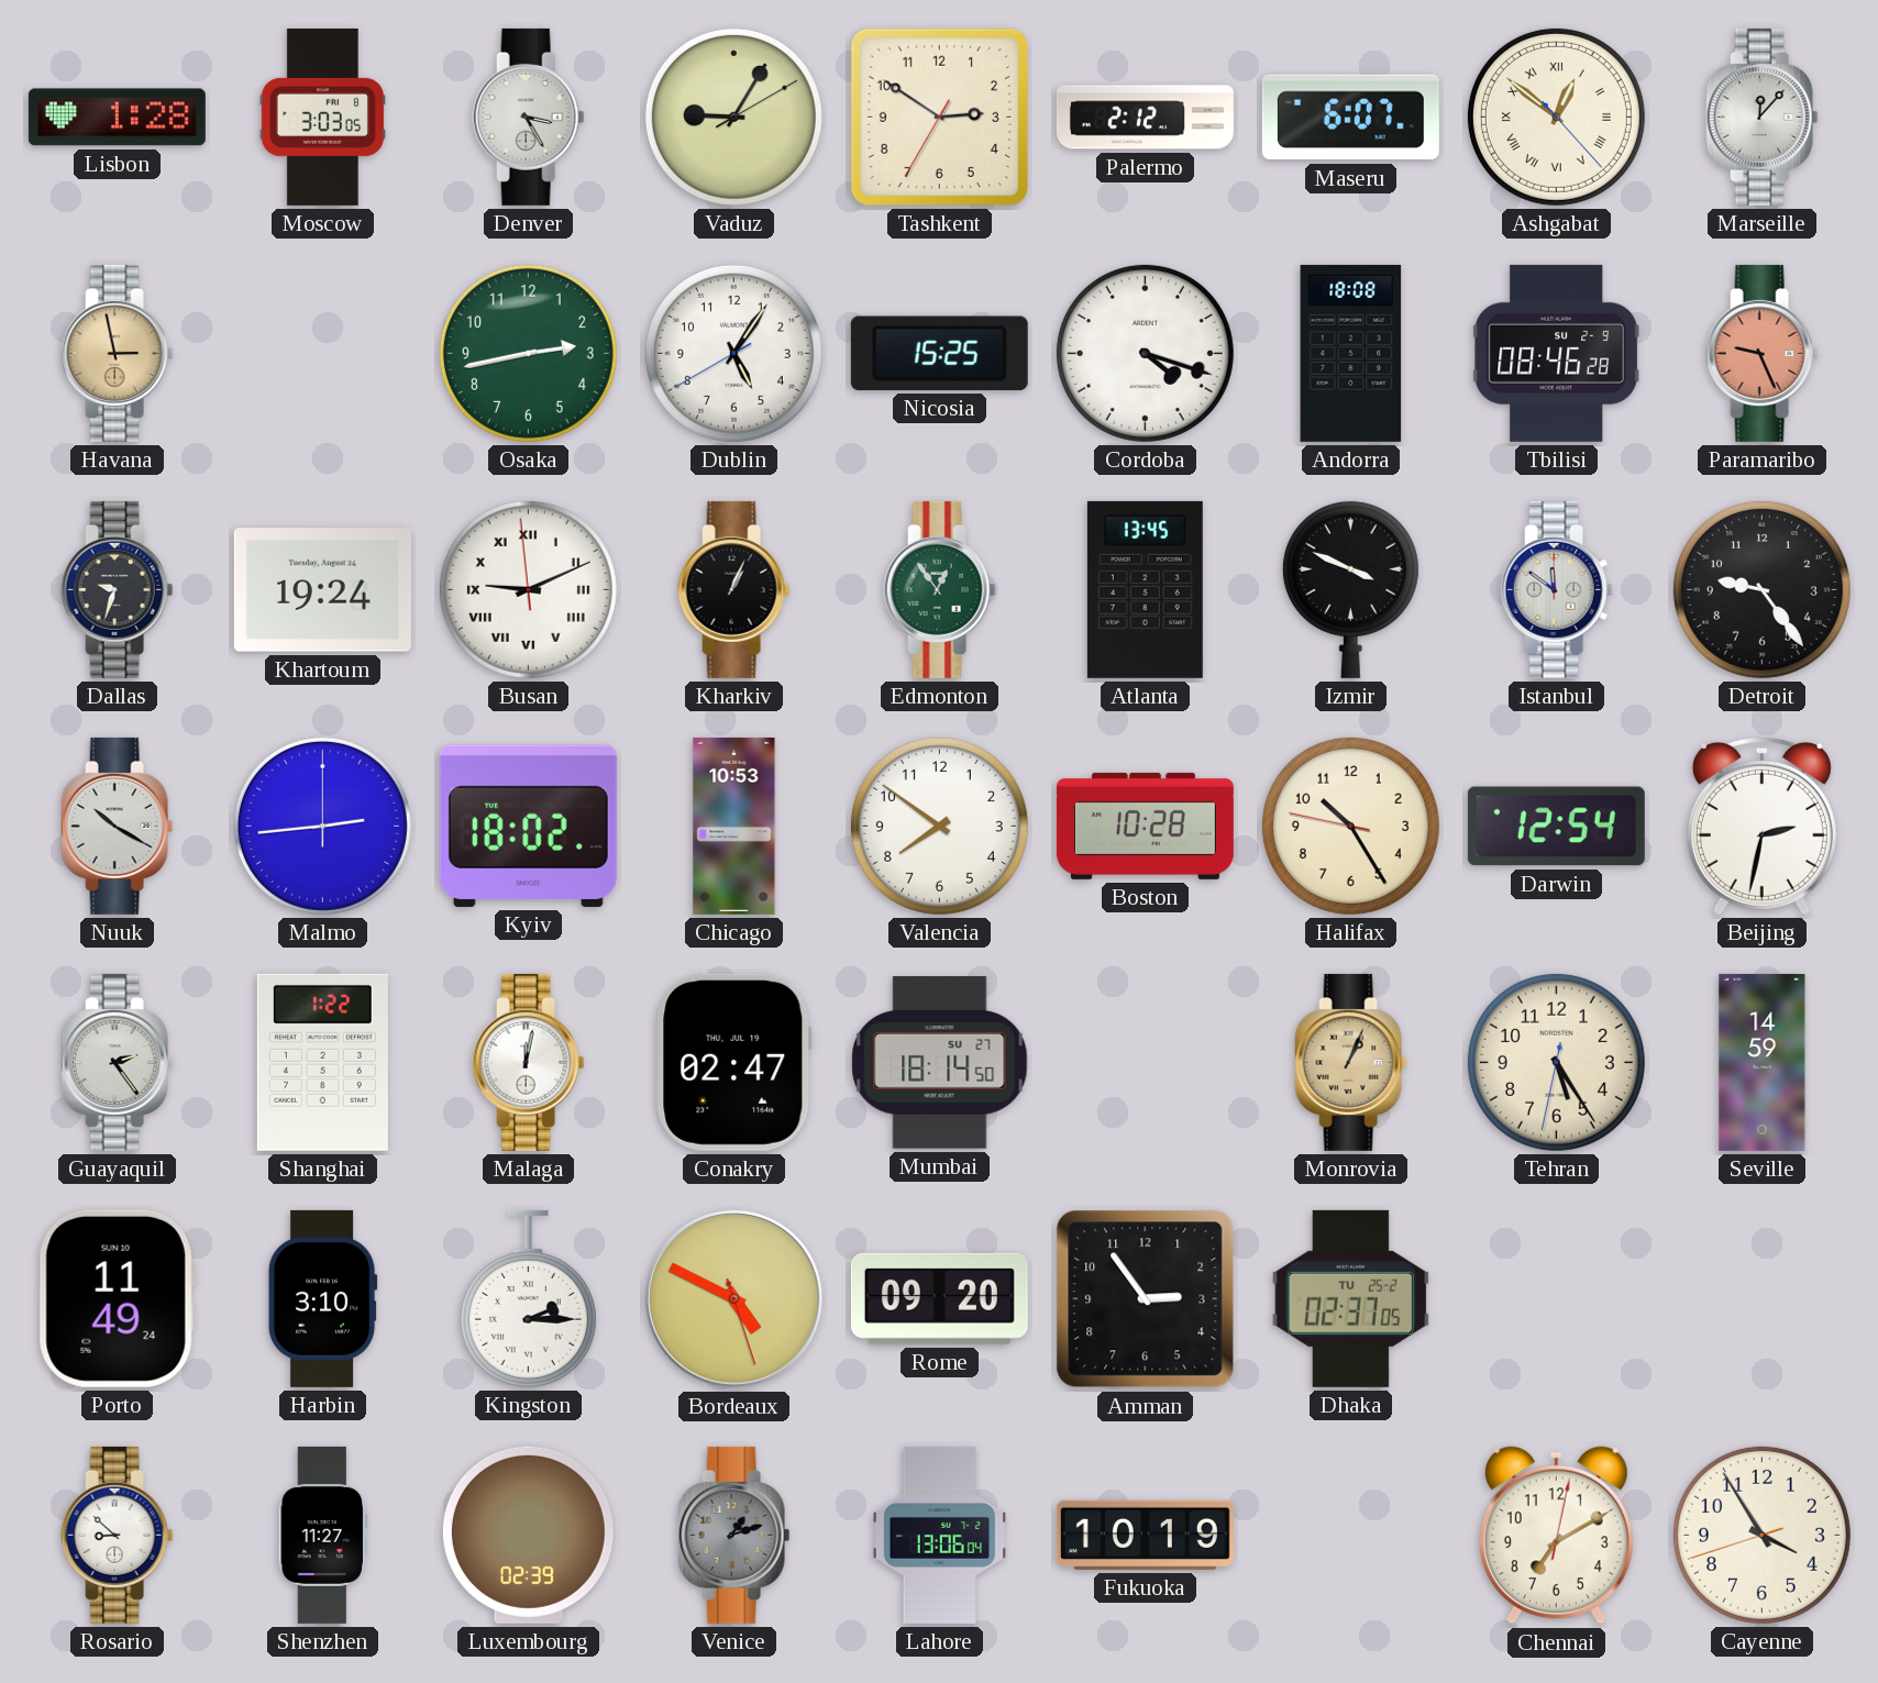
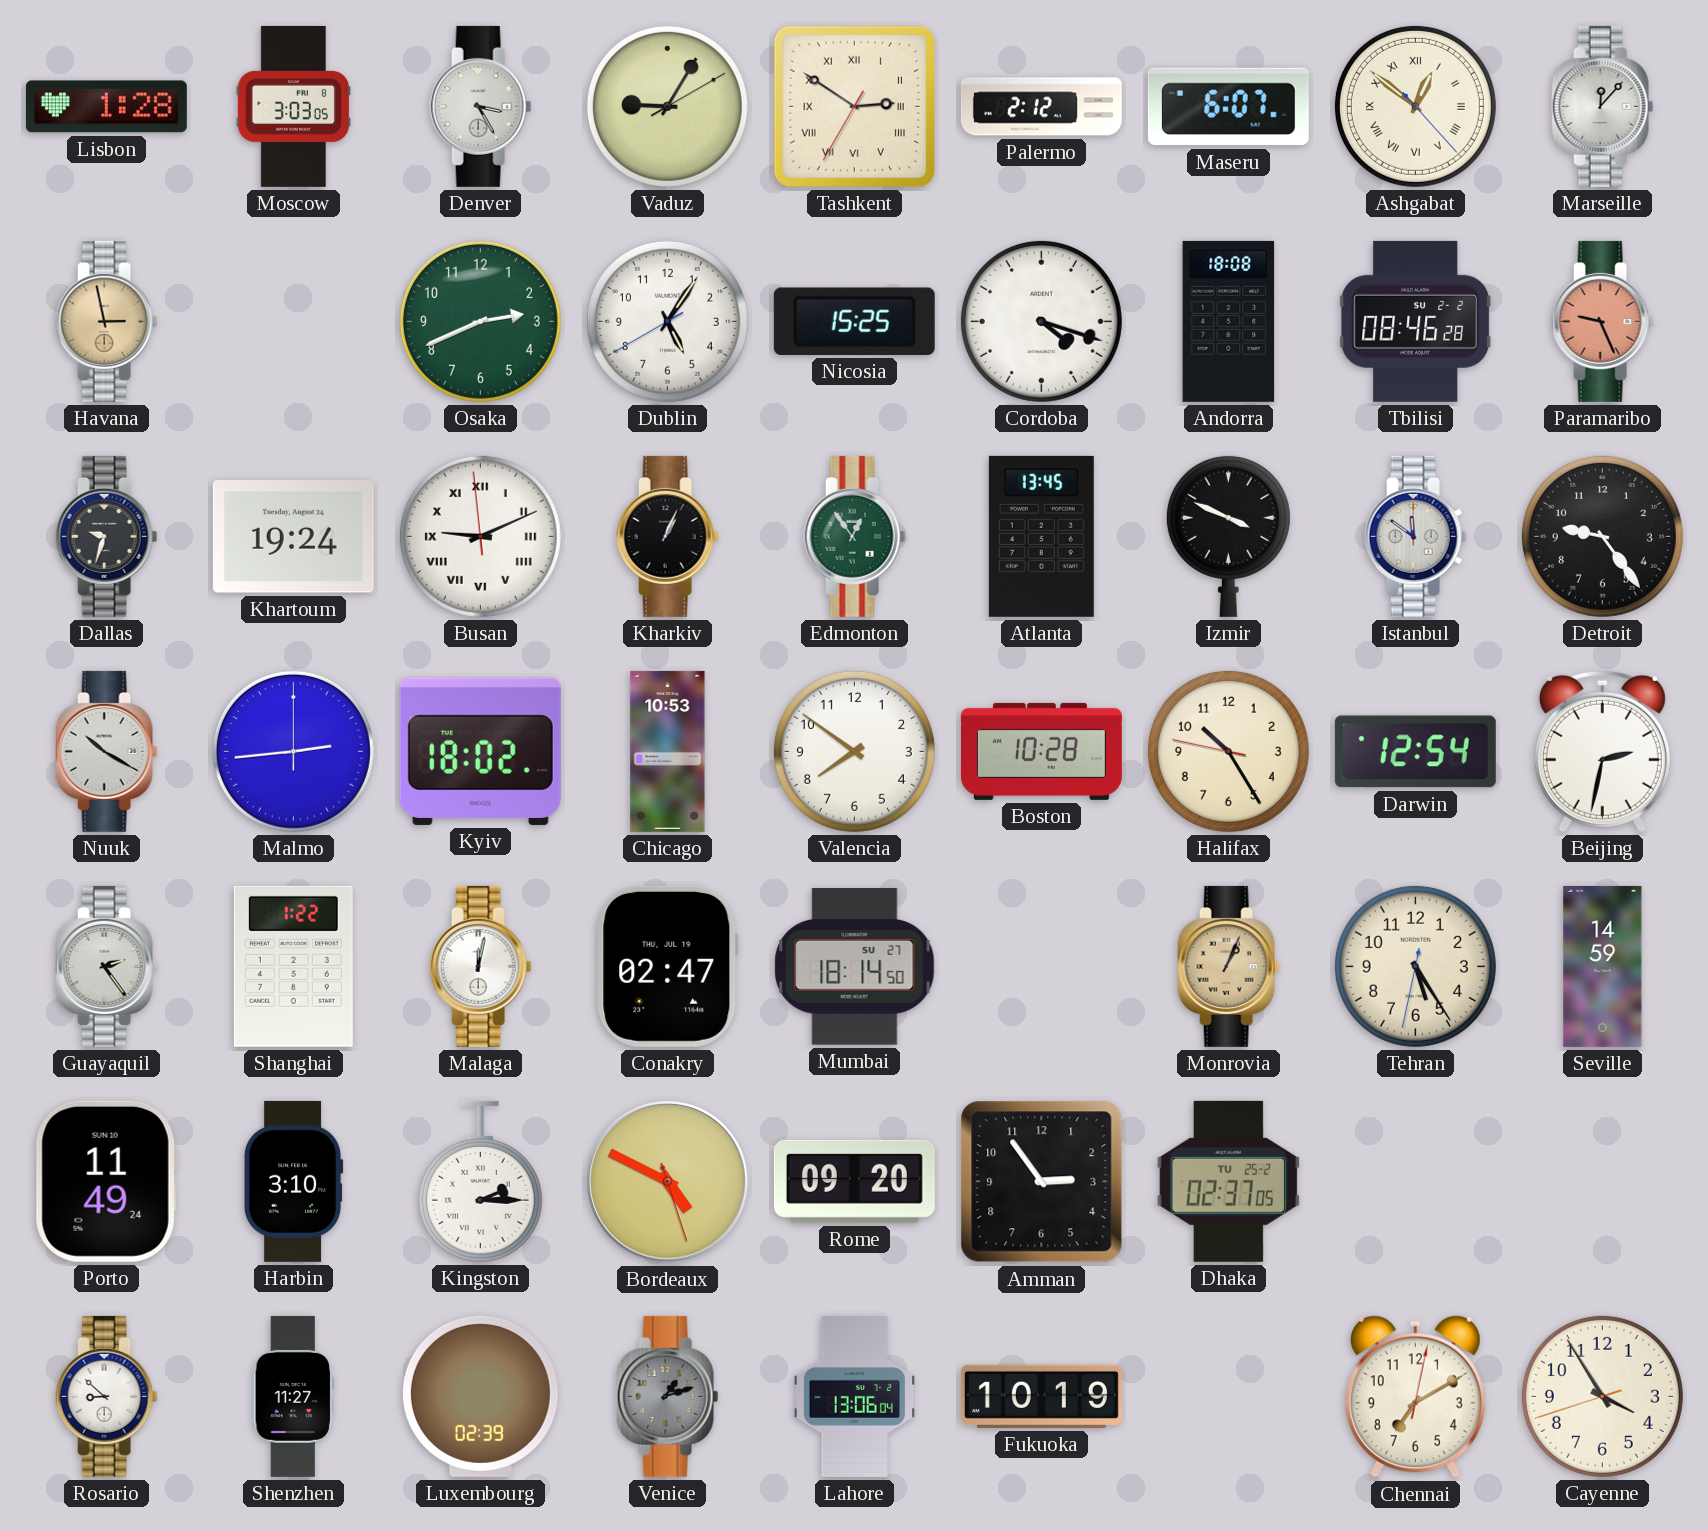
Tashkent numerals: Arabic -> Roman (854, 106)
Osaka: 2:43 -> 2:41 (480, 321)
Tbilisi date: SU 2-9 -> SU 2-2 (1415, 321)
